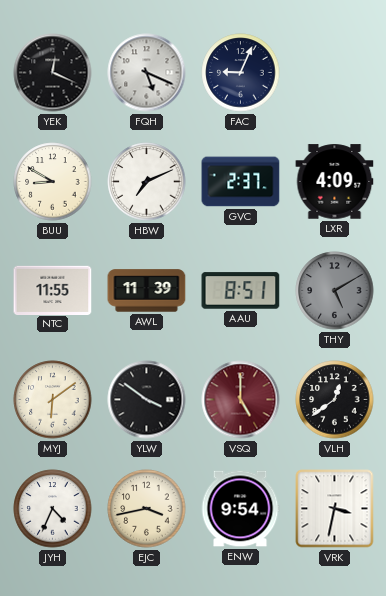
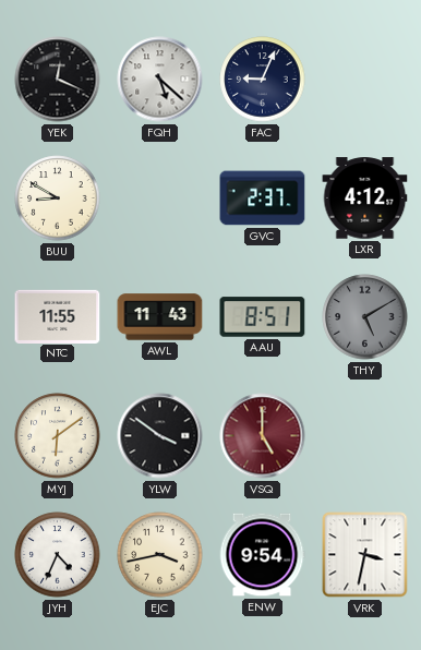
FQH: 5:19 -> 5:22 (160, 80)
HBW: 7:11 -> none (147, 182)
LXR: 4:09 -> 4:12 (365, 198)
AWL: 11:39 -> 11:43 (160, 317)
VLH: 12:39 -> none (335, 400)
